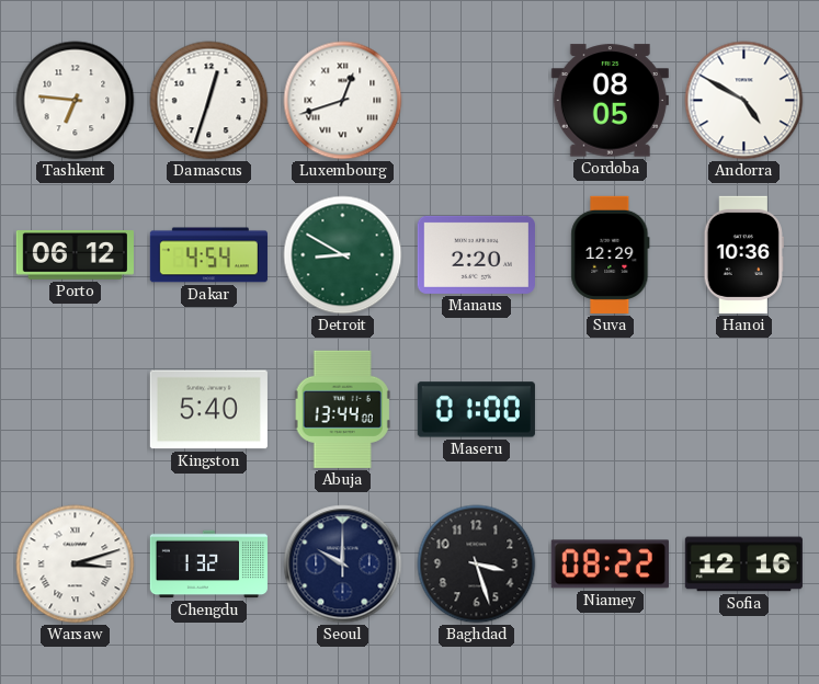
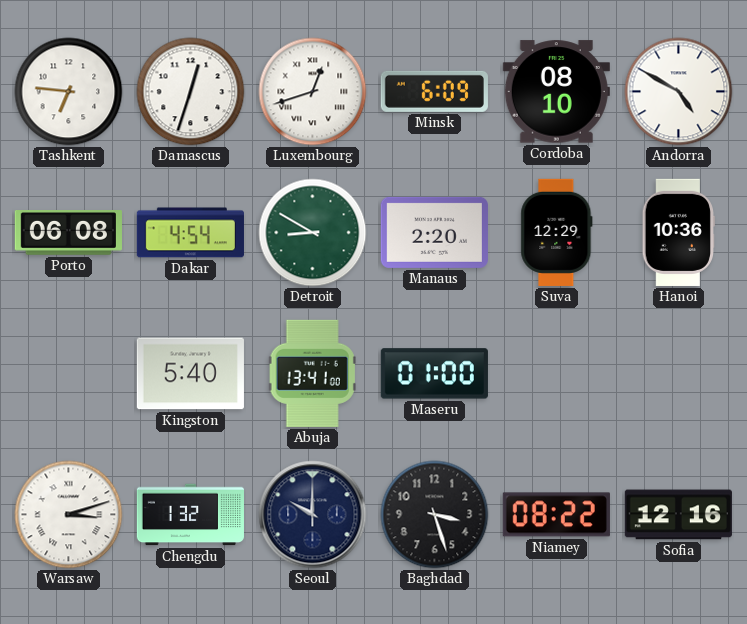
Minsk: none -> 6:09 (434, 91)
Cordoba: 08:05 -> 08:10 (556, 92)
Porto: 06:12 -> 06:08 (68, 233)
Abuja: 13:44 -> 13:41 (312, 373)
